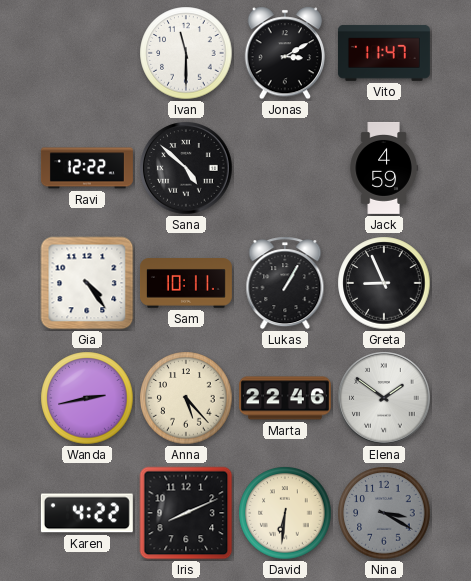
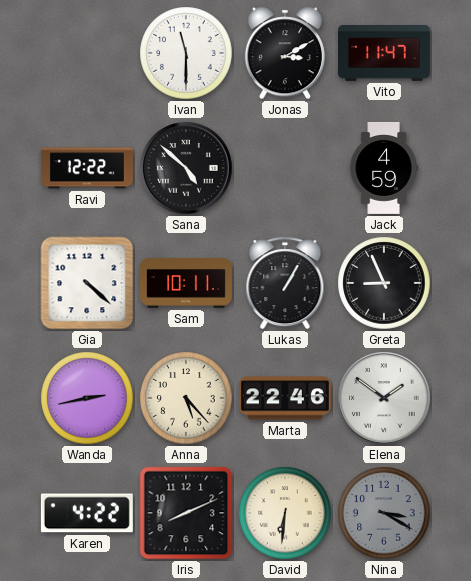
Gia: 4:24 -> 4:22 (87, 283)
